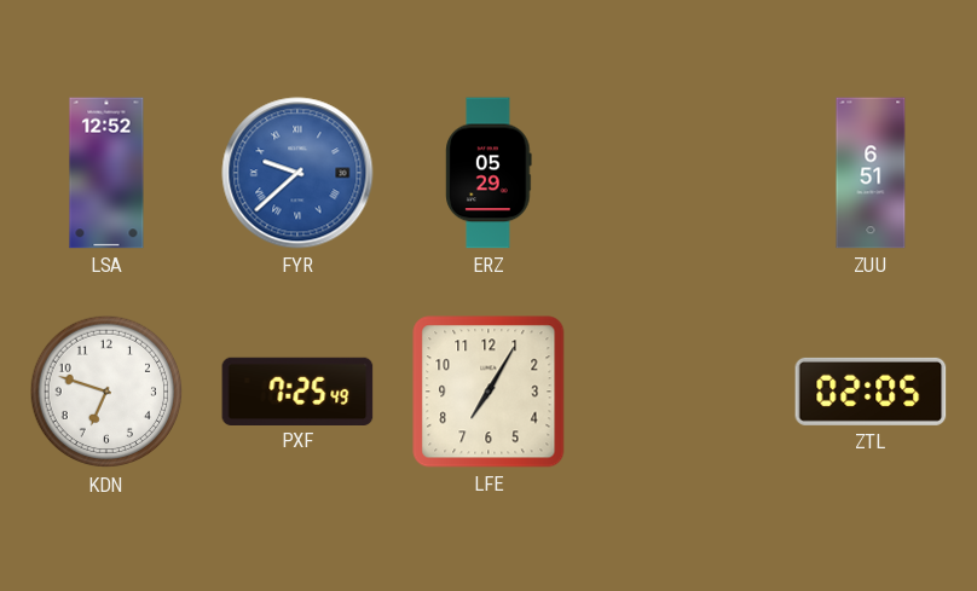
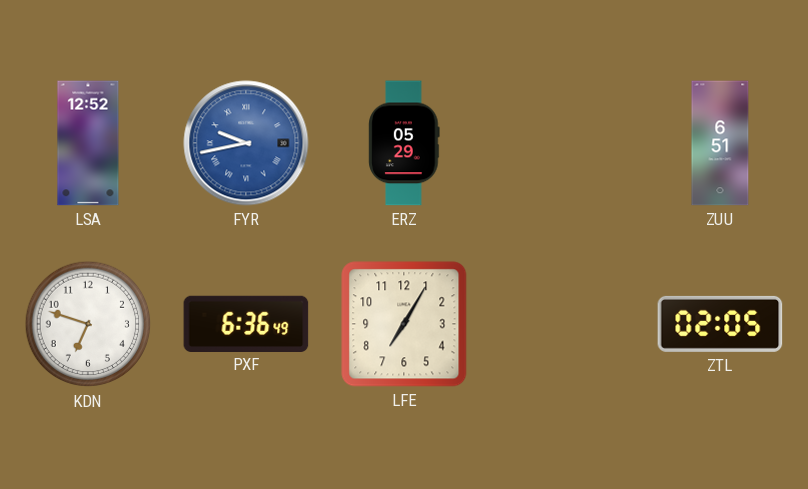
FYR: 9:38 -> 9:43 (246, 143)
PXF: 7:25 -> 6:36 (246, 323)
